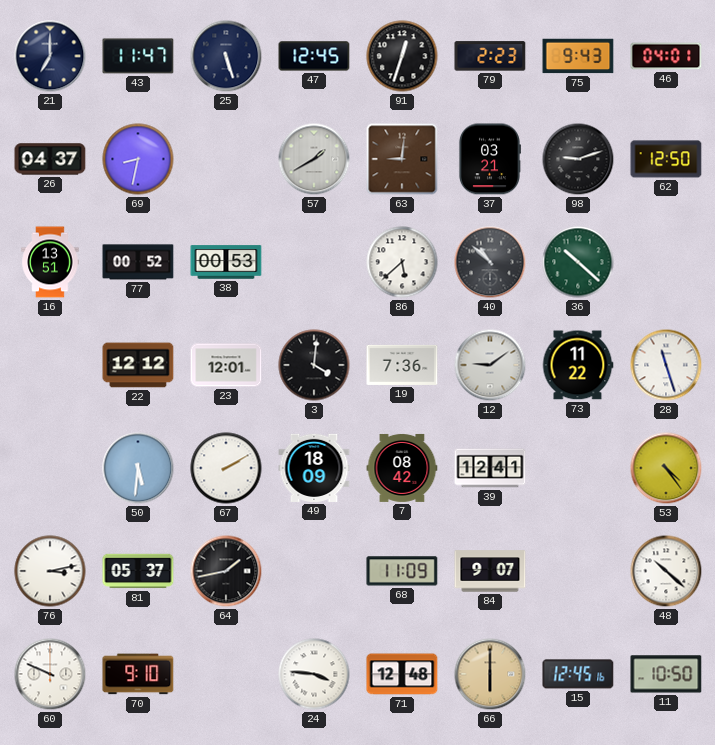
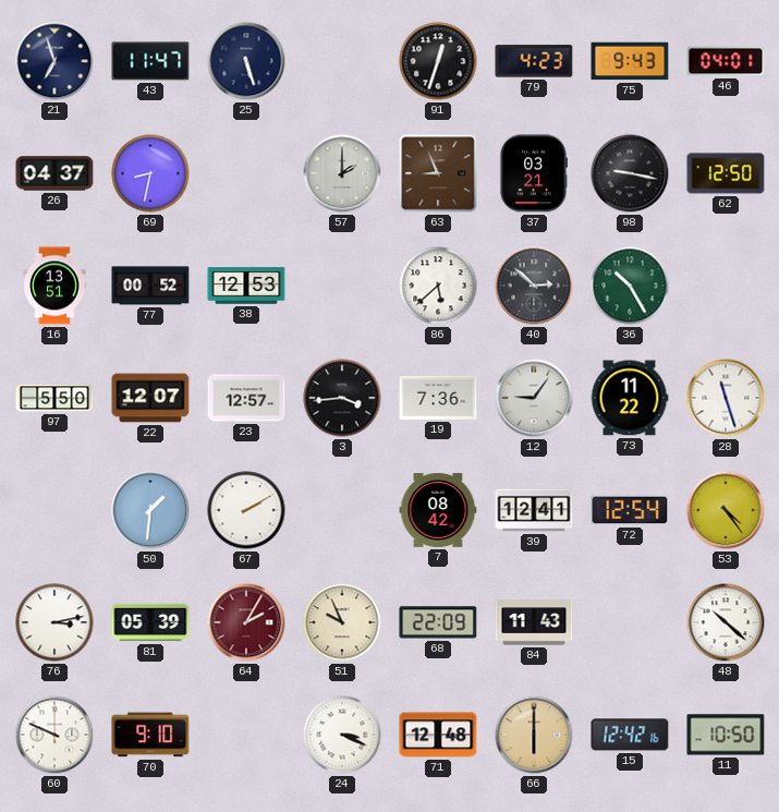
21: 7:00 -> 6:57 (54, 61)
47: 12:45 -> none (314, 56)
79: 2:23 -> 4:23 (534, 61)
57: 1:40 -> 2:00 (342, 173)
63: 9:01 -> 8:56 (438, 173)
98: 9:12 -> 9:17 (630, 173)
38: 00:53 -> 12:53 (246, 286)
40: 10:52 -> 2:52 (534, 286)
36: 10:22 -> 10:25 (630, 286)
97: none -> 5:50 (54, 398)
22: 12:12 -> 12:07 (150, 398)
23: 12:01 -> 12:57 (246, 398)
3: 4:01 -> 3:44 (342, 398)
12: 9:09 -> 9:06 (534, 398)
50: 5:31 -> 1:31 (150, 510)
49: 18:09 -> none (314, 468)
72: none -> 12:54 (630, 510)
81: 05:37 -> 05:39 (150, 622)
64: 1:43 -> 2:05 (246, 622)
64 dial: black -> burgundy (246, 622)
51: none -> 9:56 (342, 622)
68: 11:09 -> 22:09 (438, 622)
84: 9:07 -> 11:43 (534, 622)
24: 3:46 -> 3:19 (342, 735)
15: 12:45 -> 12:42 (630, 735)
